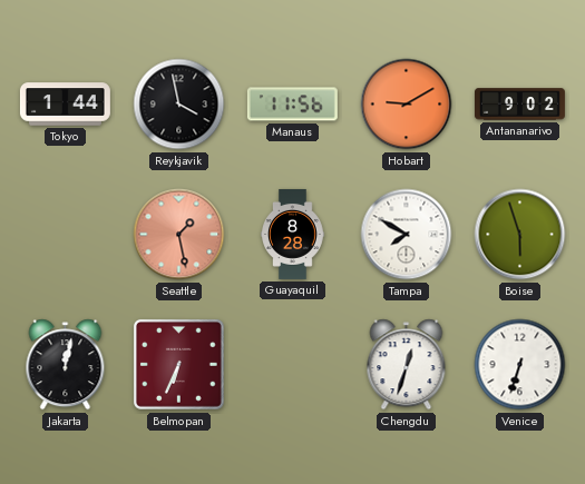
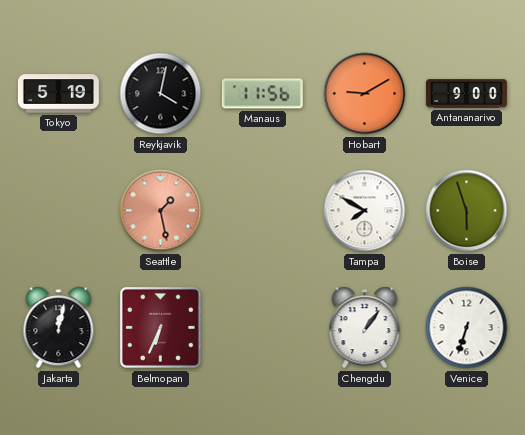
Tokyo: 1:44 -> 5:19 (58, 94)
Reykjavik: 3:58 -> 4:02 (161, 94)
Antananarivo: 9:02 -> 9:00 (466, 94)
Guayaquil: 8:28 -> none (293, 234)
Chengdu: 12:33 -> 1:06 (365, 328)
